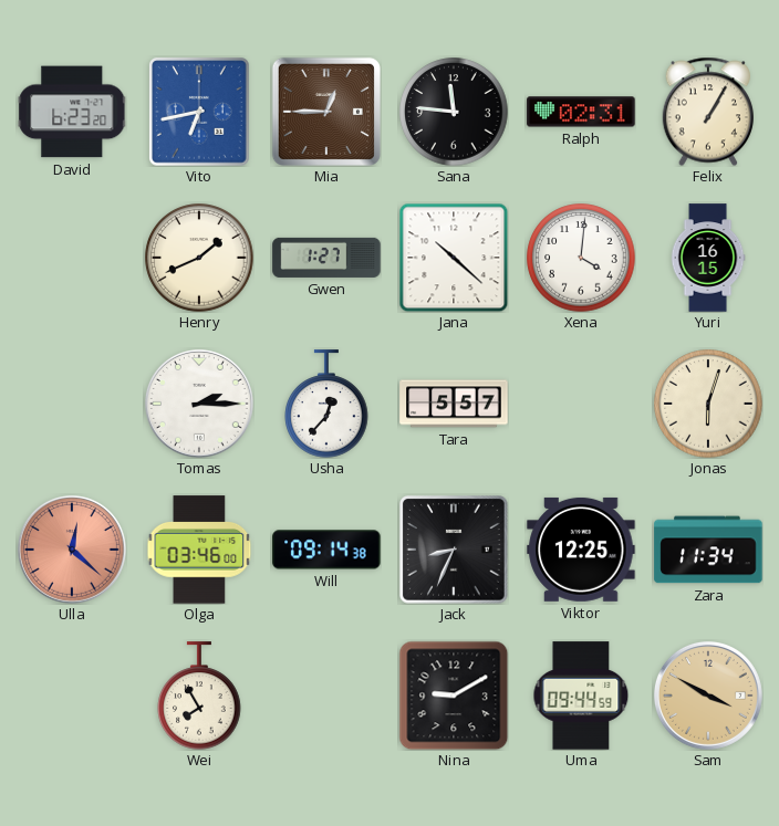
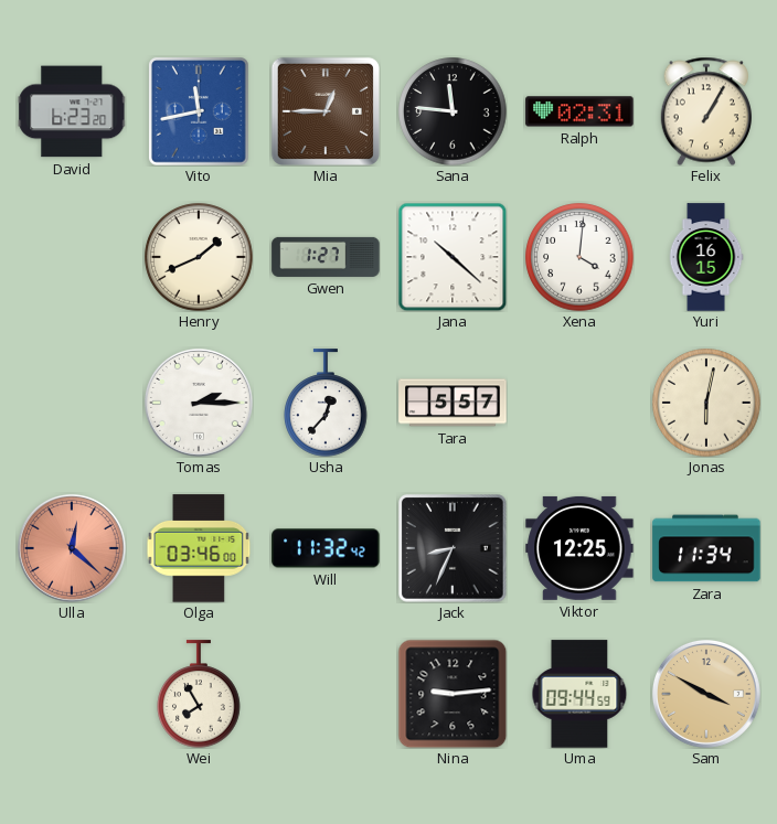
Vito: 6:43 -> 11:43 (200, 113)
Jonas: 6:03 -> 6:02 (706, 403)
Will: 09:14 -> 11:32 (326, 548)
Nina: 9:10 -> 9:14 (453, 694)
